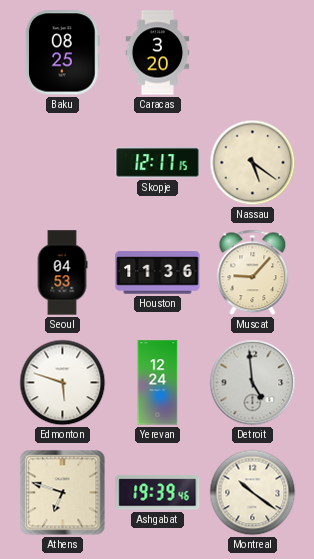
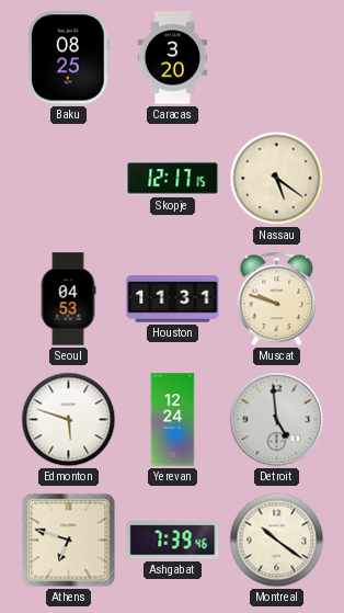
Houston: 11:36 -> 11:31 (173, 299)
Muscat: 9:07 -> 9:48 (277, 299)
Ashgabat: 19:39 -> 7:39 (173, 541)
